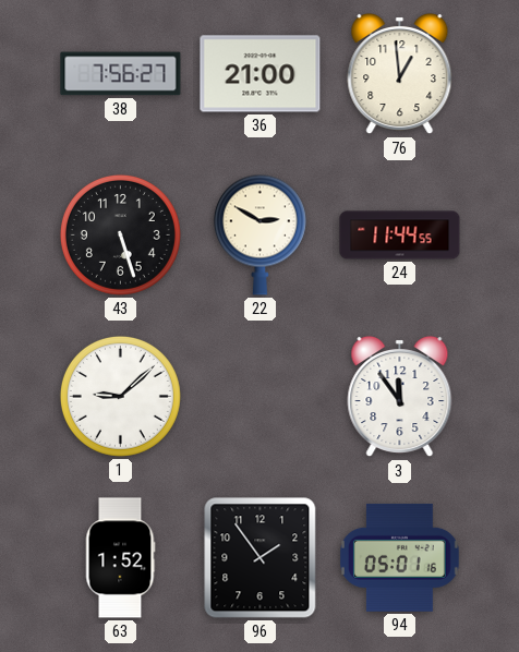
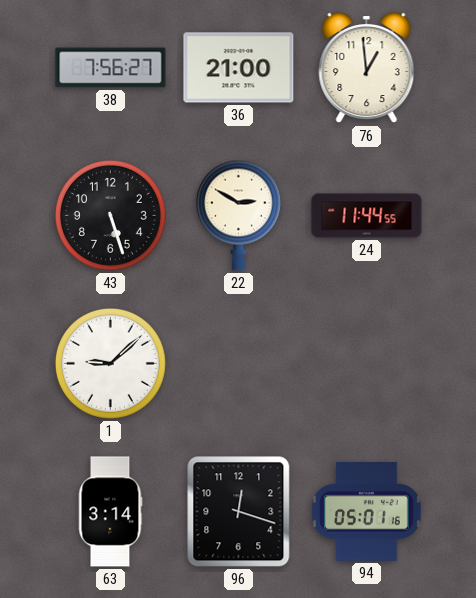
3: 11:54 -> none (400, 397)
63: 1:52 -> 3:14 (110, 512)
96: 1:54 -> 12:18 (239, 512)
